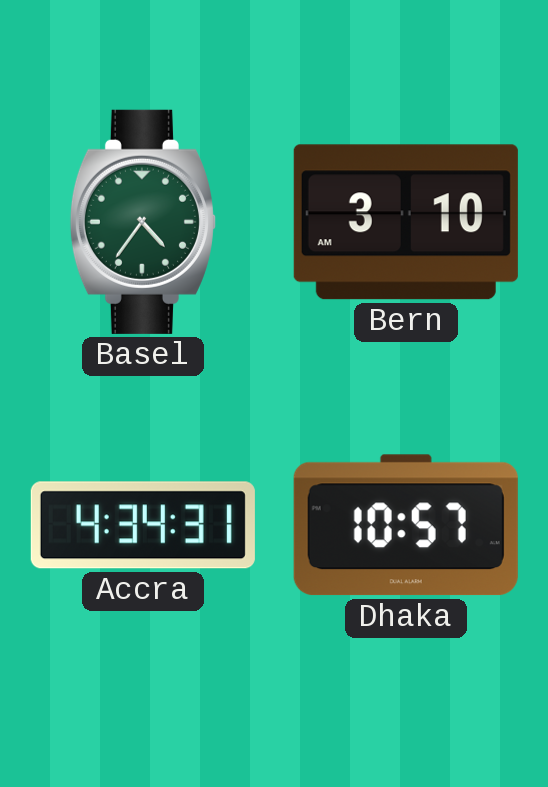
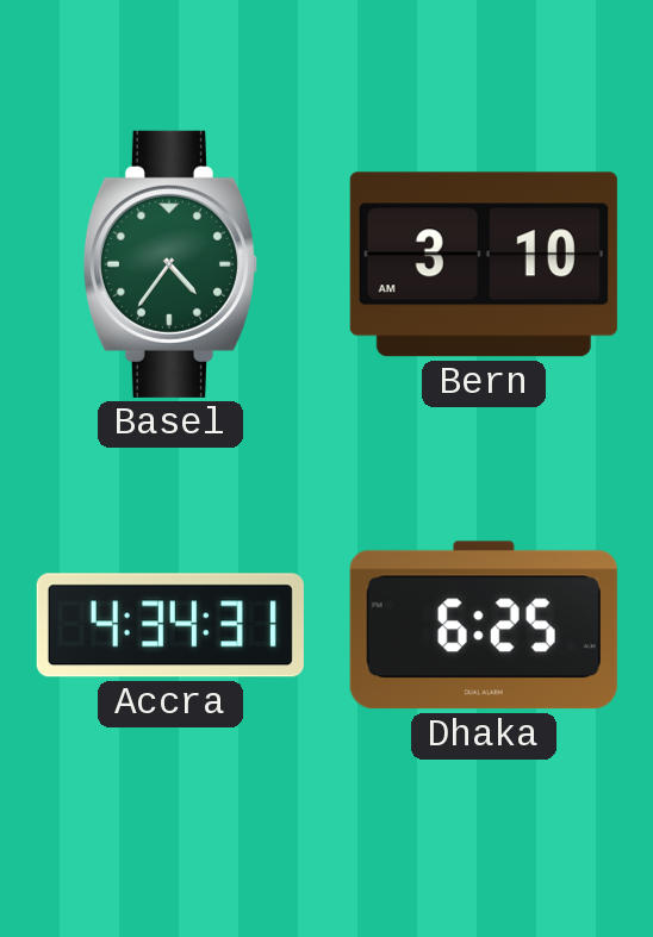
Dhaka: 10:57 -> 6:25 (484, 625)
